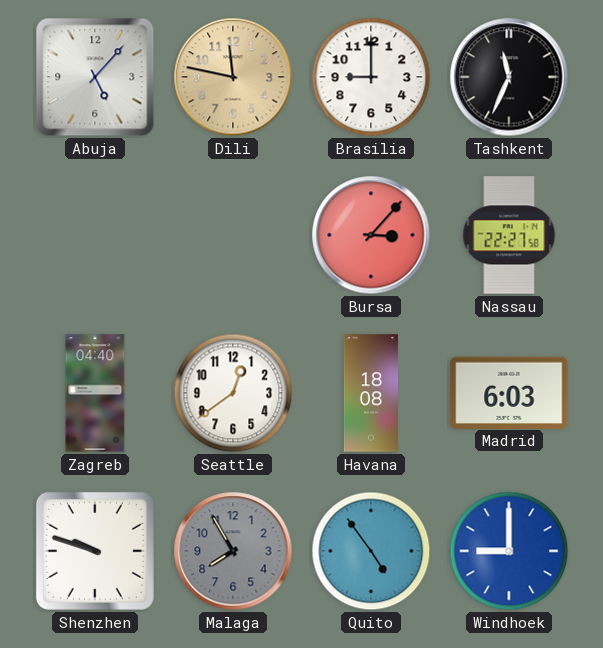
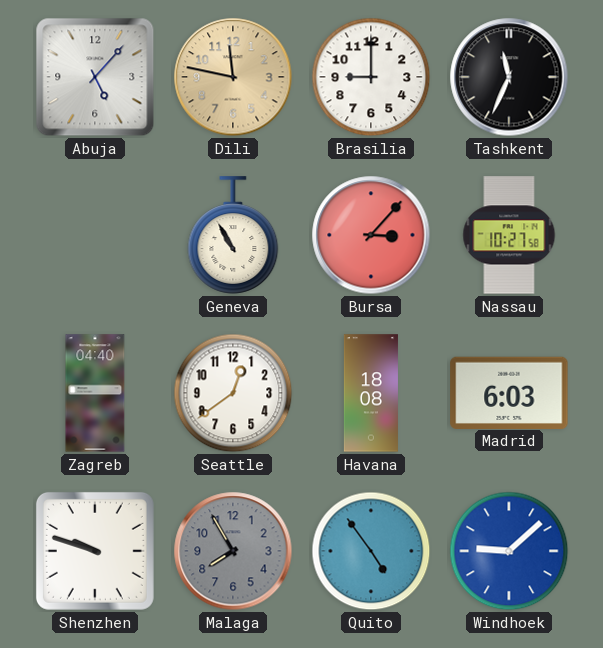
Geneva: none -> 10:55 (233, 235)
Nassau: 22:27 -> 10:27 (509, 235)
Windhoek: 9:00 -> 9:08 (509, 551)
